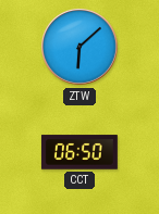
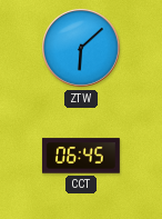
CCT: 06:50 -> 06:45 (81, 156)
